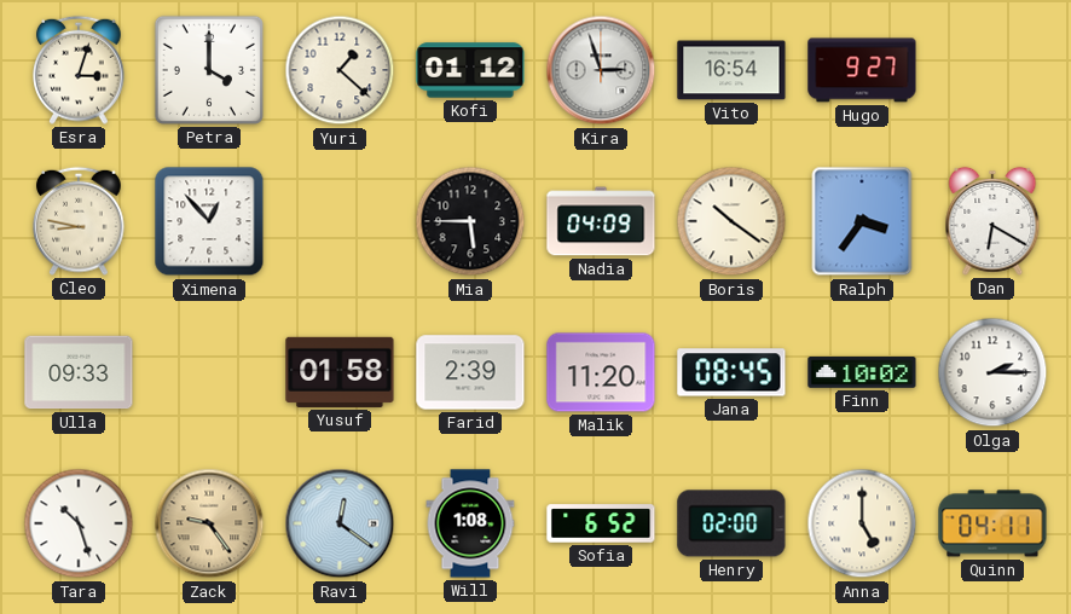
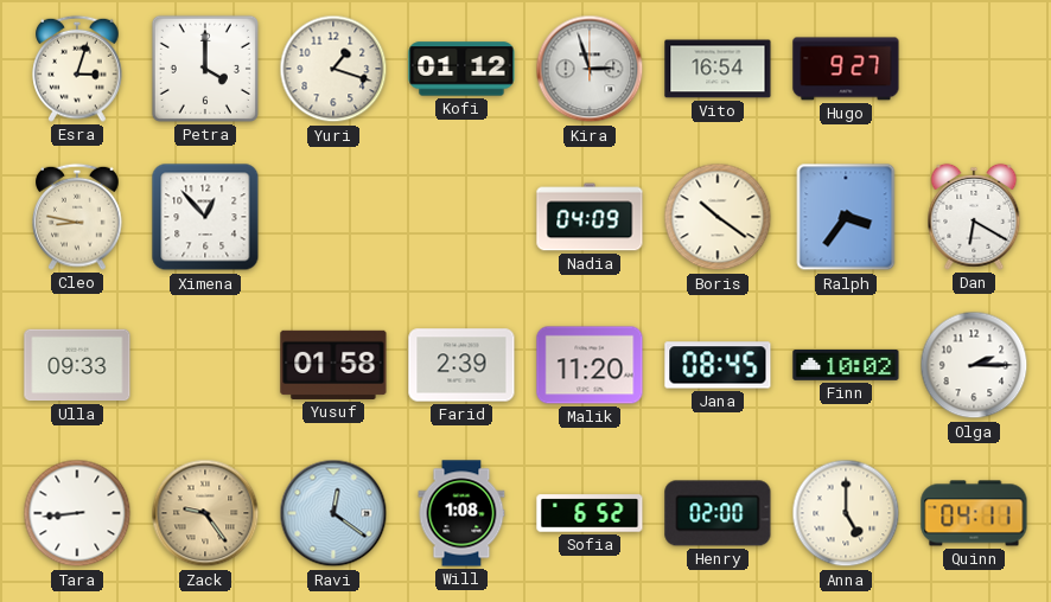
Yuri: 1:22 -> 1:18 (333, 69)
Mia: 5:45 -> none (470, 221)
Tara: 10:27 -> 8:44 (77, 513)
